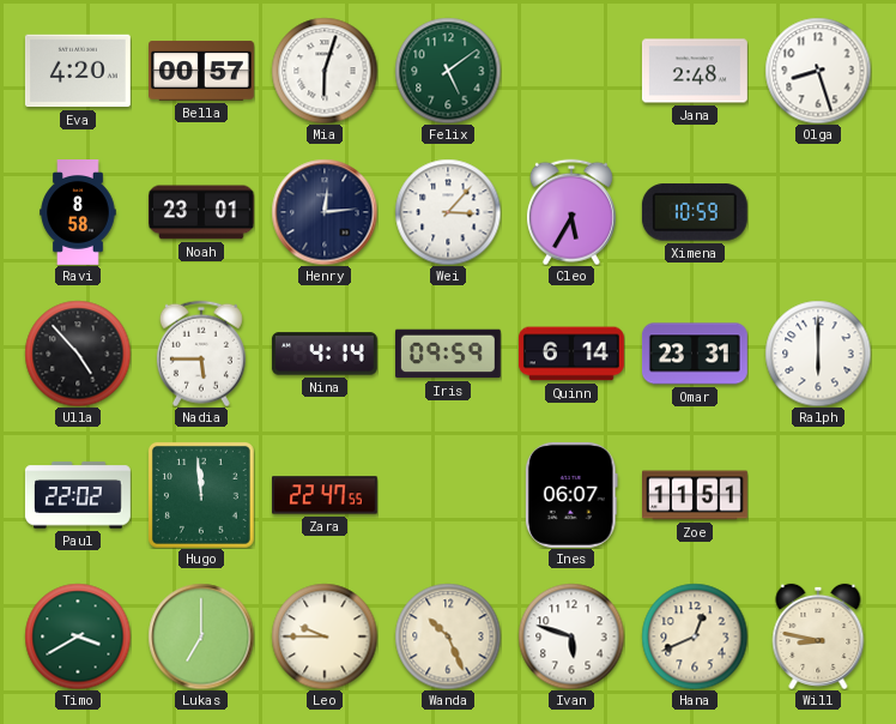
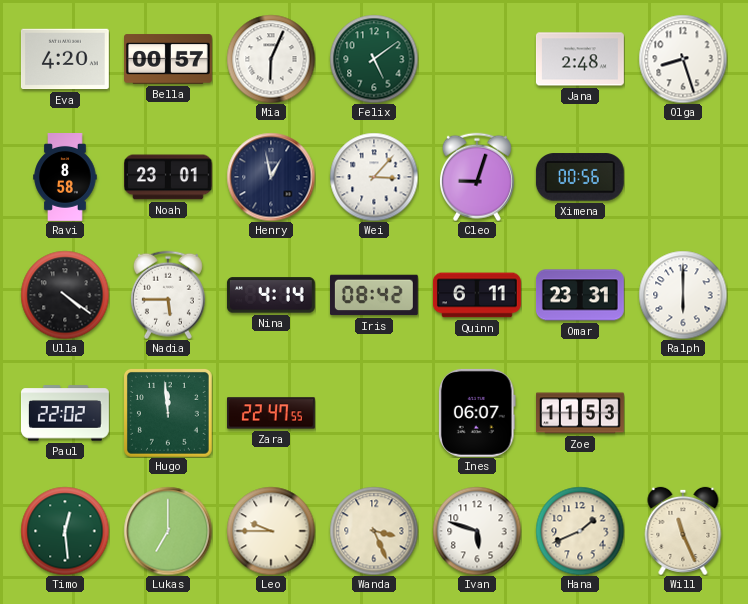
Mia: 6:03 -> 6:04 (271, 59)
Henry: 12:14 -> 12:58 (271, 177)
Cleo: 5:35 -> 9:03 (477, 177)
Ximena: 10:59 -> 00:56 (580, 177)
Ulla: 4:53 -> 4:21 (65, 295)
Iris: 09:59 -> 08:42 (374, 295)
Quinn: 6:14 -> 6:11 (477, 295)
Zoe: 11:51 -> 11:53 (581, 413)
Timo: 3:40 -> 12:29 (65, 531)
Wanda: 10:26 -> 3:26 (374, 531)
Hana: 12:41 -> 1:41 (580, 531)
Will: 8:47 -> 11:26 (683, 531)
